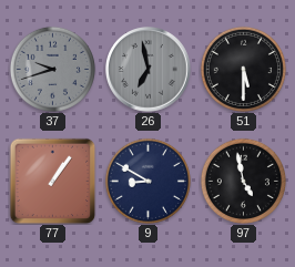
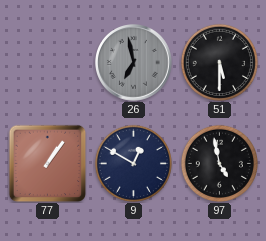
37: 9:42 -> none (52, 69)
9: 8:50 -> 12:50 (133, 163)
